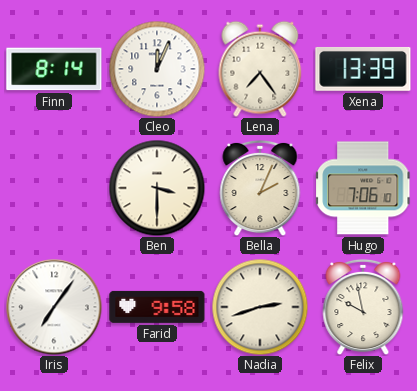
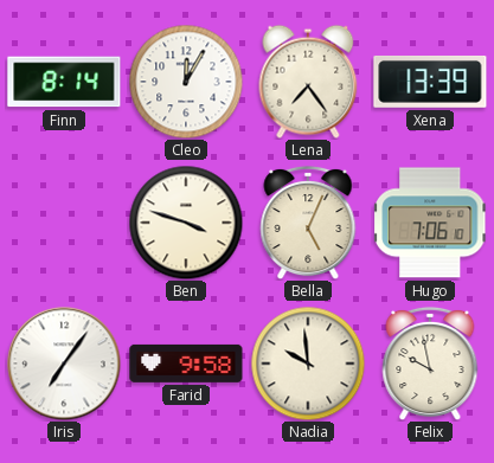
Cleo: 12:04 -> 12:05 (186, 82)
Ben: 3:30 -> 3:48 (186, 223)
Bella: 2:04 -> 5:04 (308, 223)
Nadia: 2:42 -> 9:59 (308, 364)
